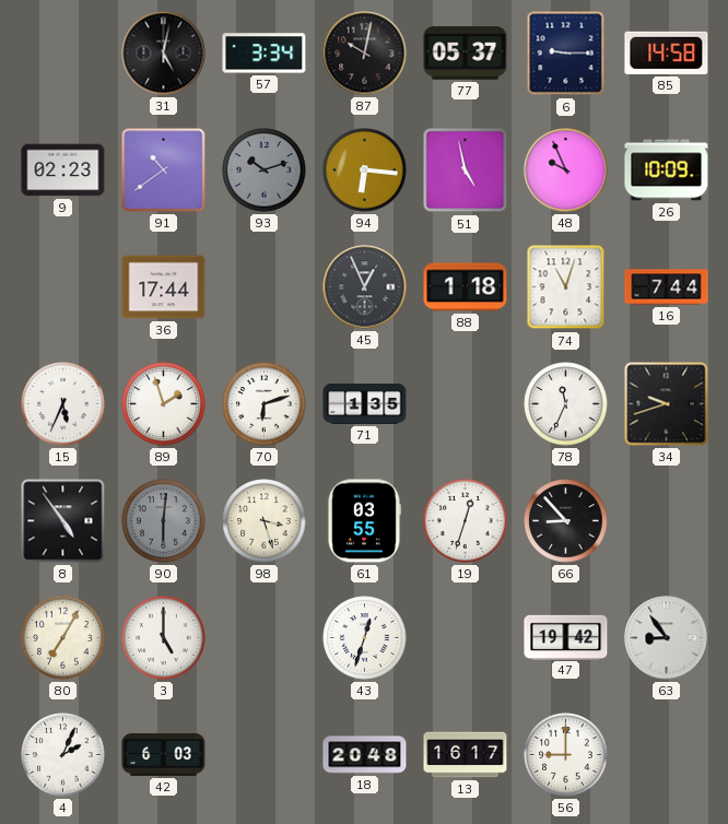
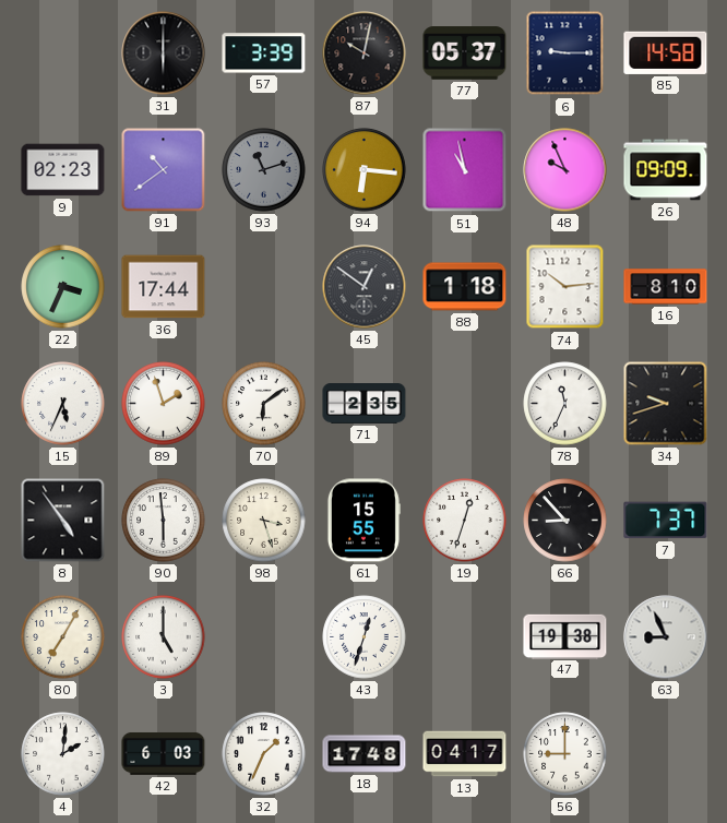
31: 5:02 -> 6:00 (164, 53)
57: 3:34 -> 3:39 (264, 53)
93: 10:12 -> 11:12 (264, 170)
51: 4:58 -> 10:58 (465, 170)
26: 10:09 -> 09:09 (666, 170)
22: none -> 3:34 (63, 287)
45: 12:56 -> 12:51 (365, 287)
74: 11:03 -> 10:14 (565, 287)
16: 7:44 -> 8:10 (666, 287)
70: 6:12 -> 6:09 (264, 404)
71: 1:35 -> 2:35 (365, 404)
90: 6:01 -> 5:59 (164, 521)
90 dial: grey -> white (164, 521)
61: 03:55 -> 15:55 (364, 521)
7: none -> 7:37 (666, 521)
47: 19:42 -> 19:38 (565, 636)
63: 8:54 -> 8:56 (666, 637)
4: 2:04 -> 2:01 (63, 754)
32: none -> 1:34 (264, 754)
18: 20:48 -> 17:48 (365, 754)
13: 16:17 -> 04:17 (465, 754)
